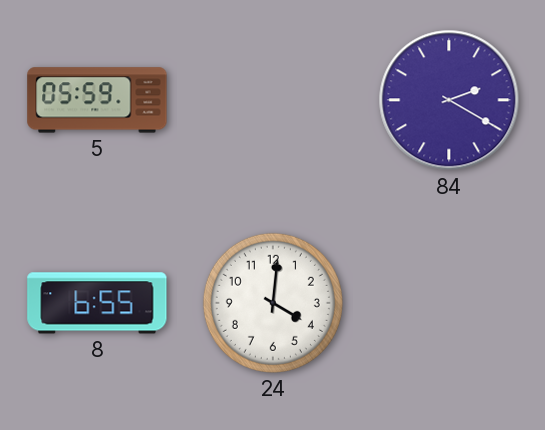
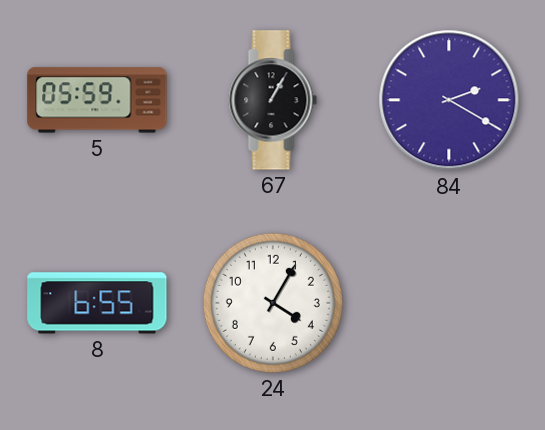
67: none -> 1:05 (273, 100)
24: 4:01 -> 4:05 (273, 303)
